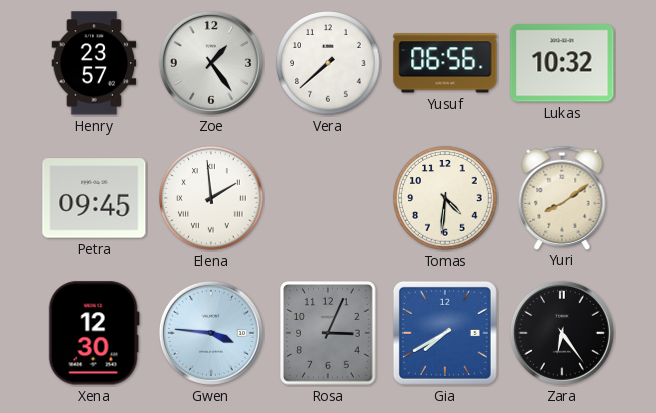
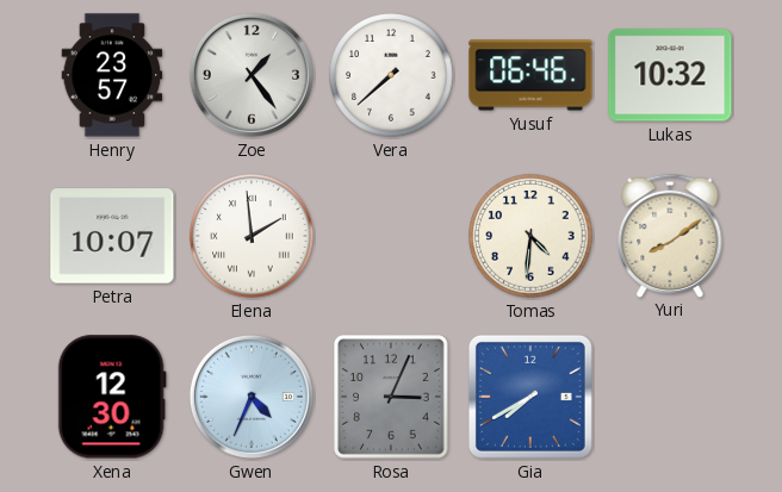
Yusuf: 06:56 -> 06:46 (530, 75)
Petra: 09:45 -> 10:07 (112, 236)
Gwen: 3:46 -> 4:34 (252, 397)
Zara: 6:24 -> none (562, 333)
